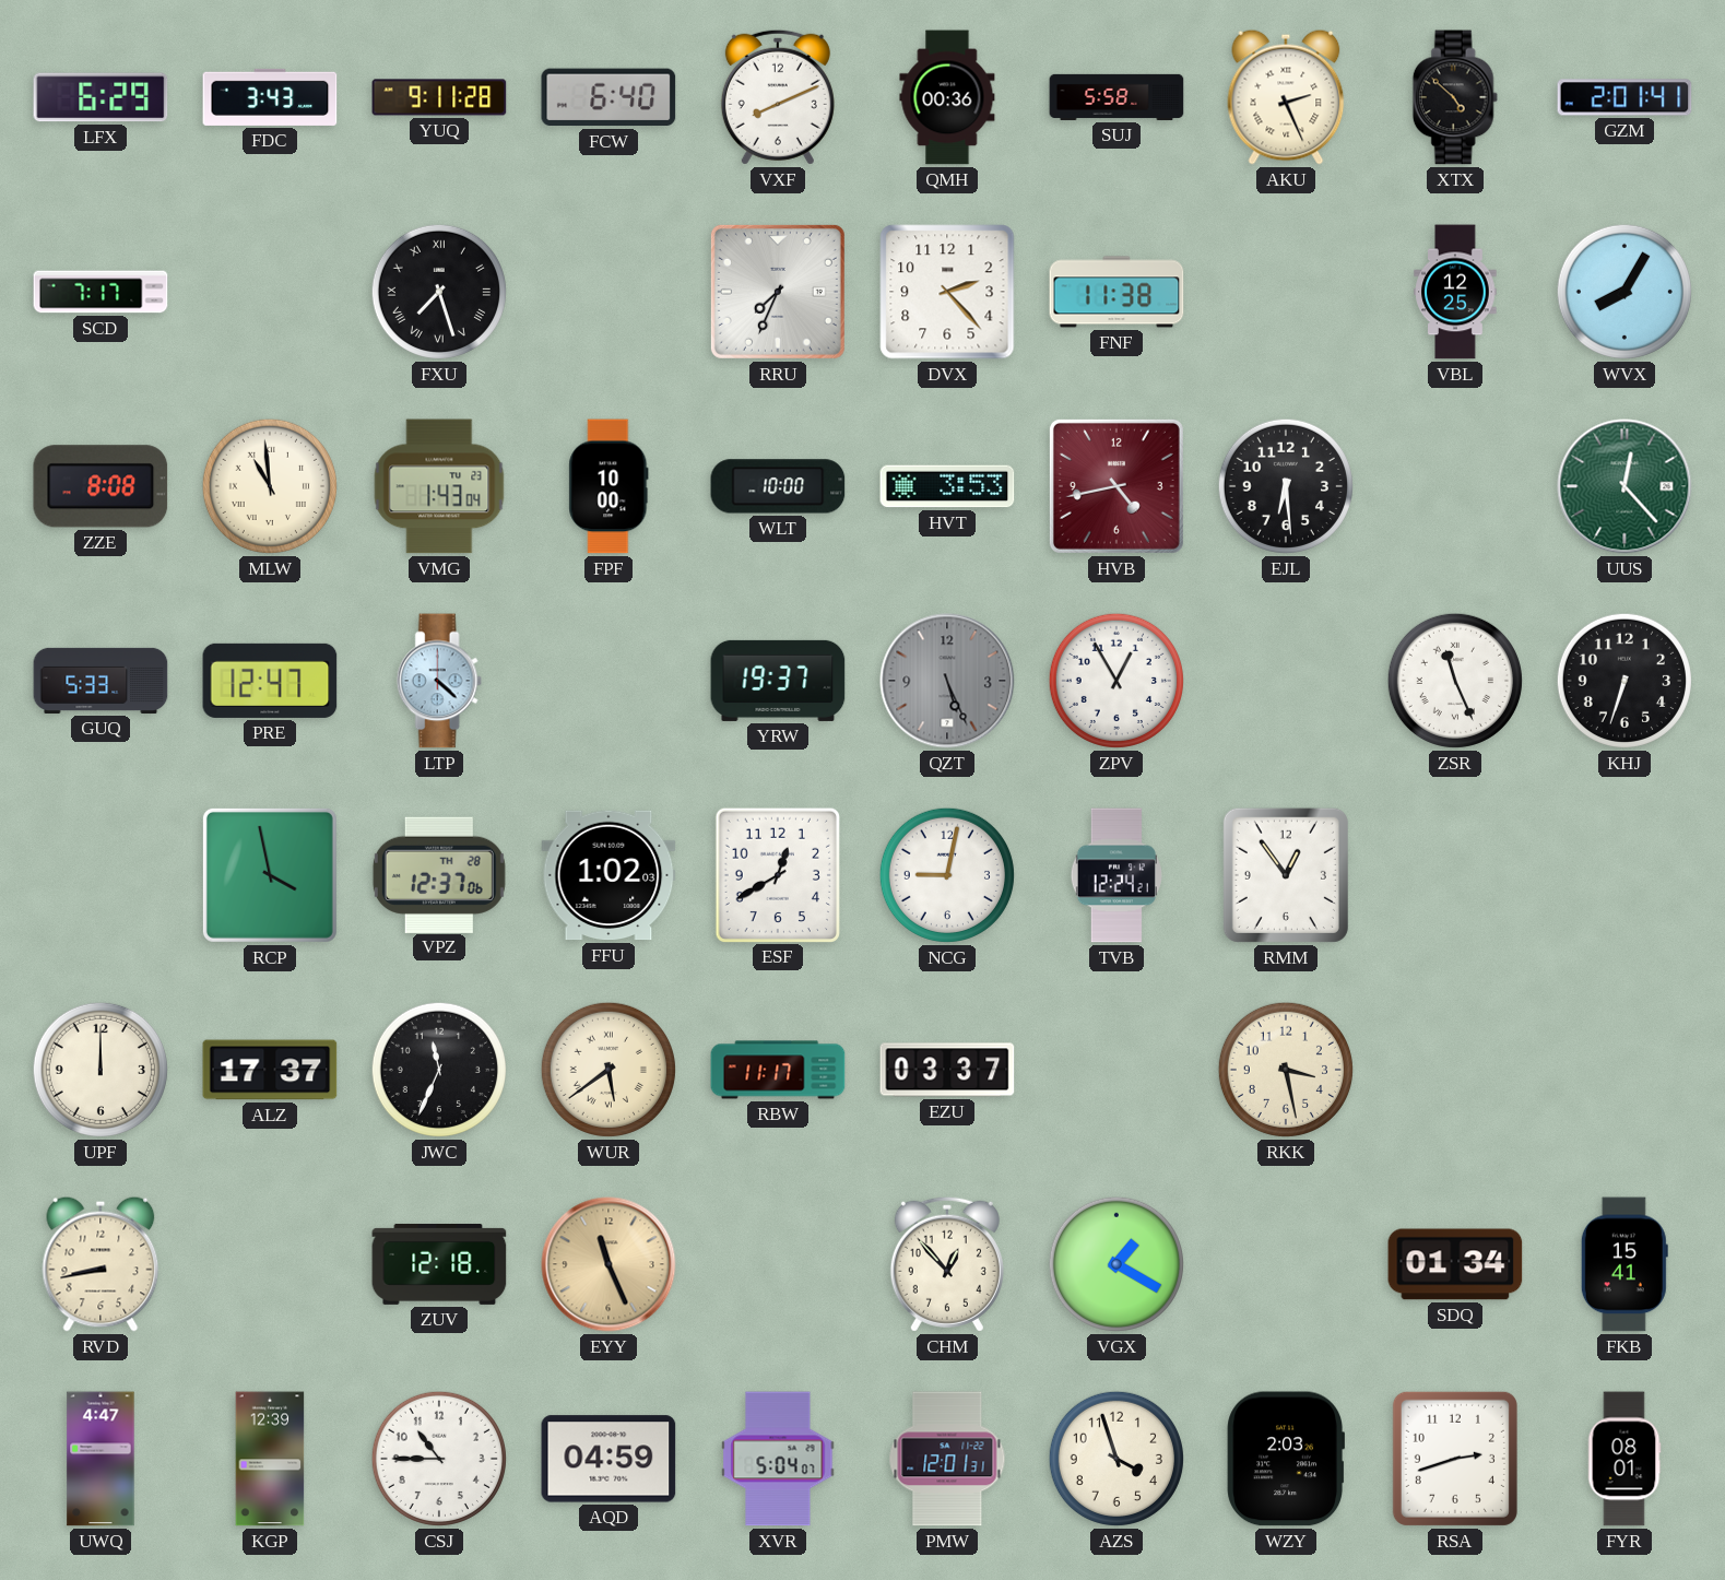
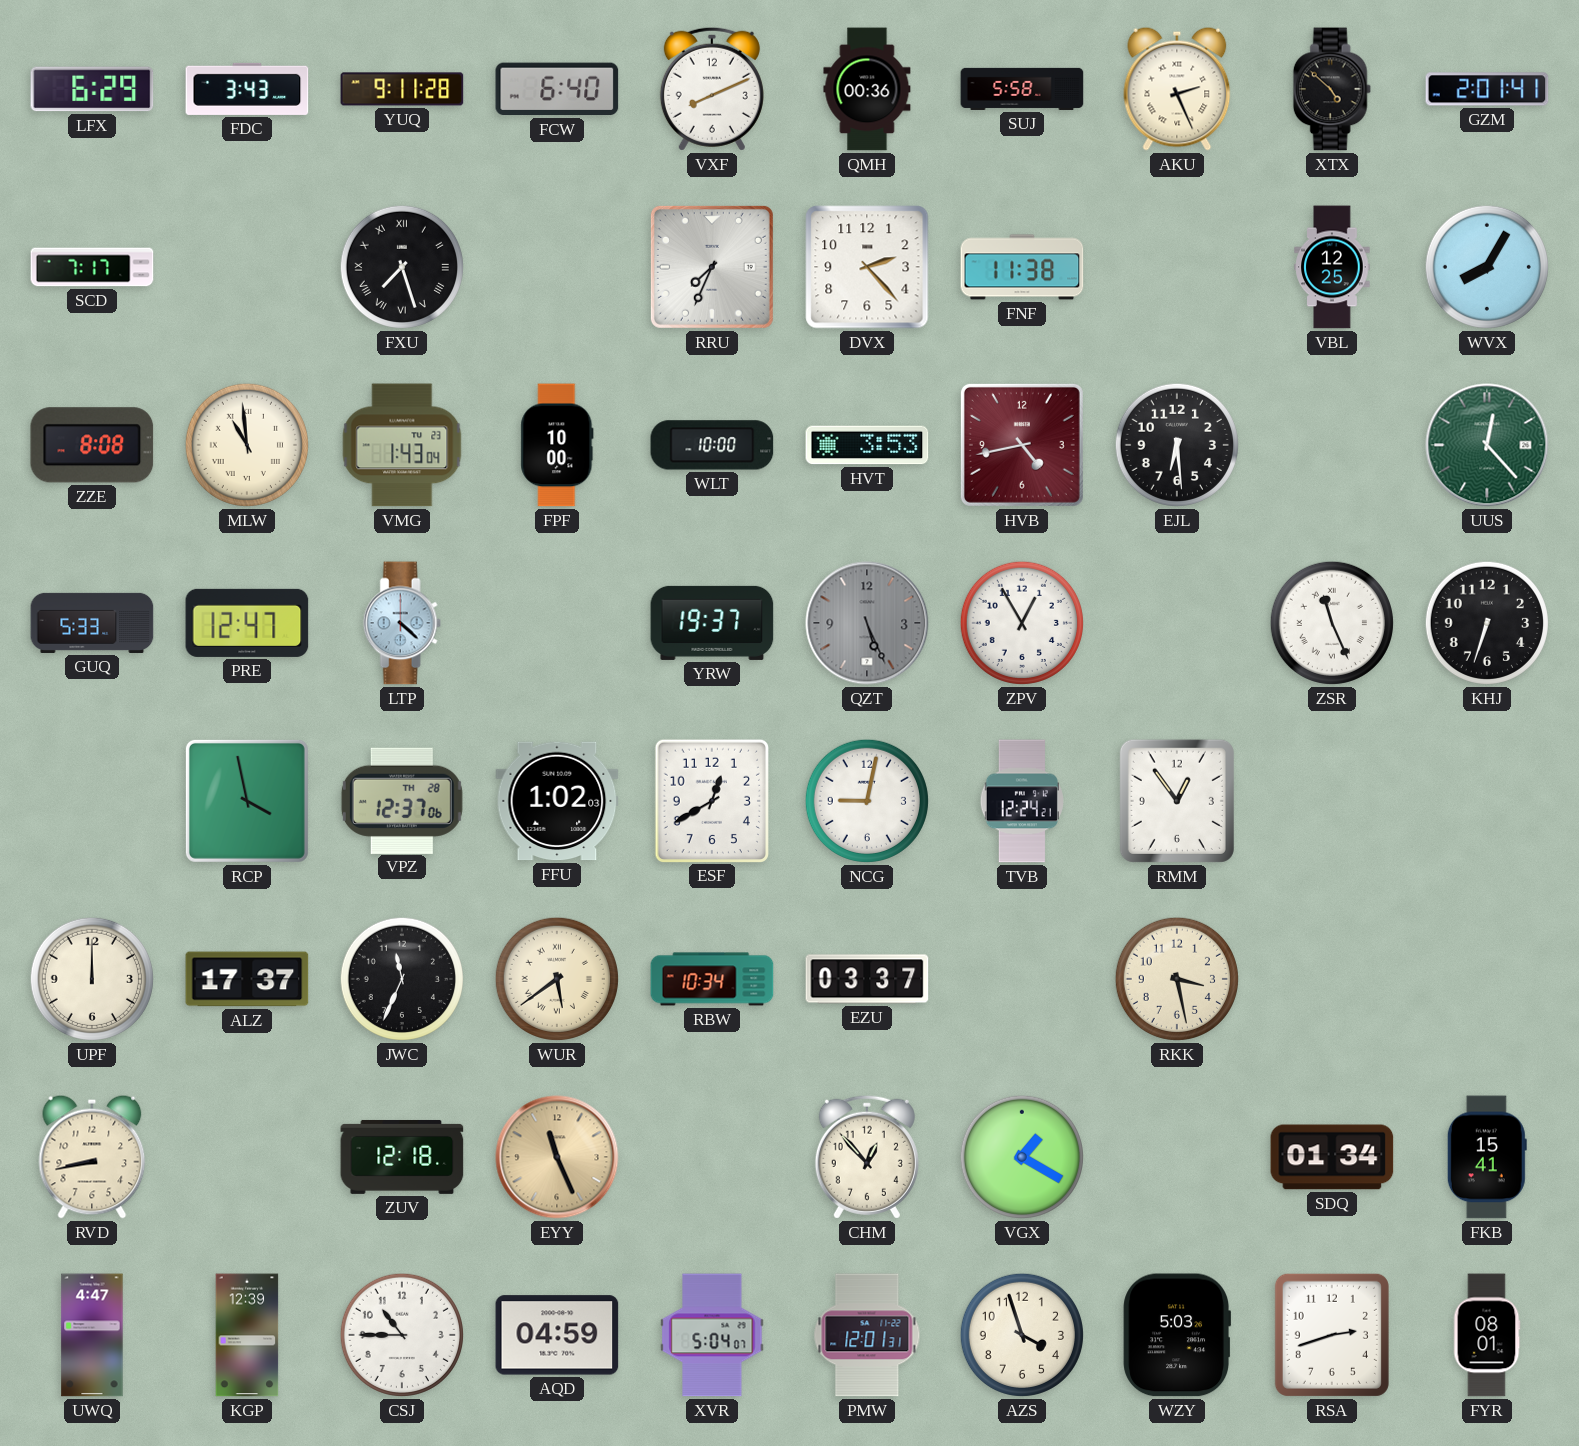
RBW: 11:17 -> 10:34 (712, 979)
WZY: 2:03 -> 5:03 (1176, 1335)
